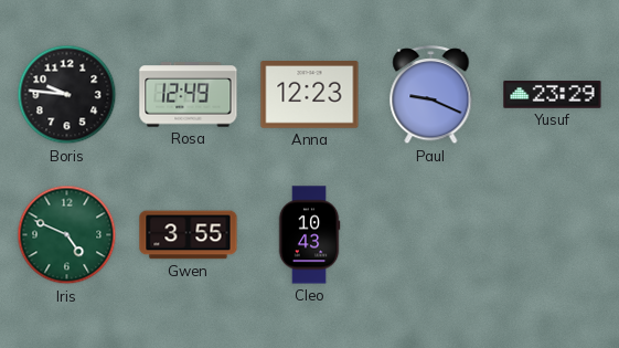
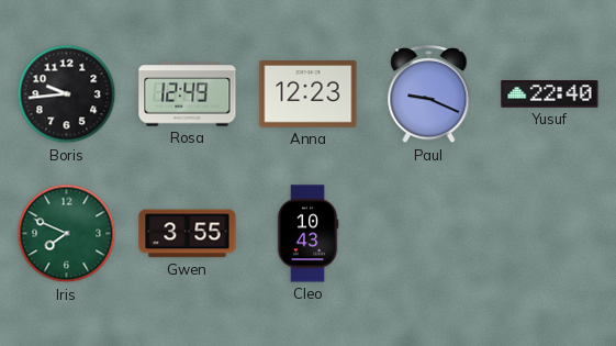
Boris: 9:46 -> 9:44 (67, 94)
Yusuf: 23:29 -> 22:40 (550, 94)
Iris: 4:49 -> 7:49 (67, 234)
